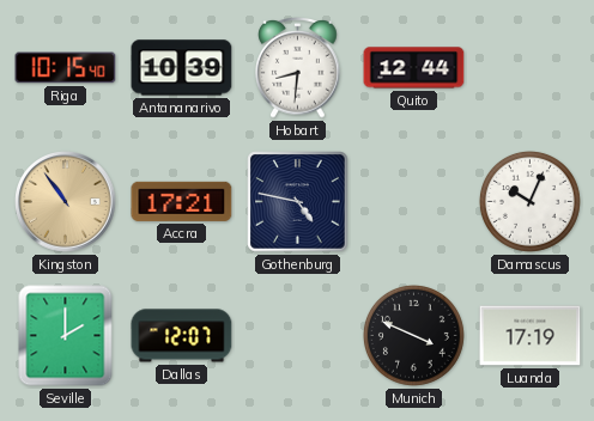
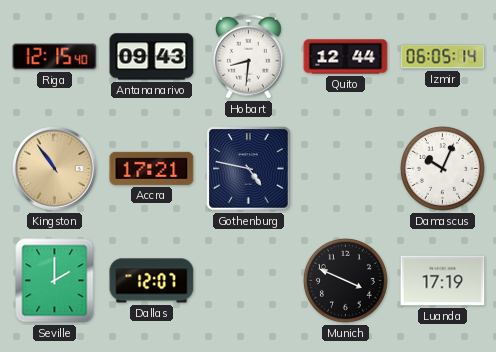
Riga: 10:15 -> 12:15 (55, 57)
Antananarivo: 10:39 -> 09:43 (152, 57)
Izmir: none -> 06:05 (443, 57)
